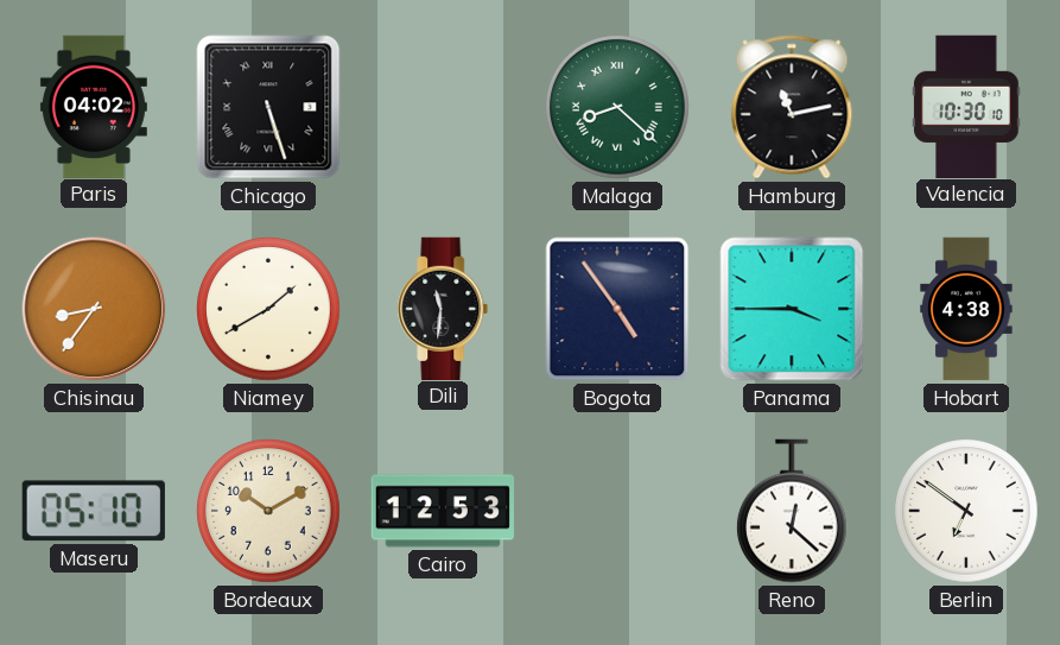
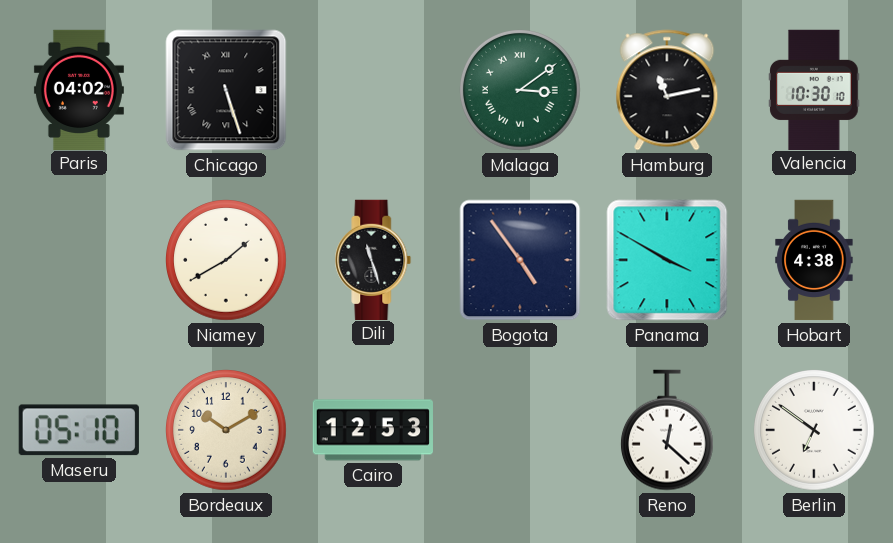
Malaga: 8:22 -> 3:09 (521, 91)
Chisinau: 8:36 -> none (94, 309)
Dili: 11:31 -> 11:27 (373, 259)
Panama: 3:45 -> 3:50 (667, 260)
